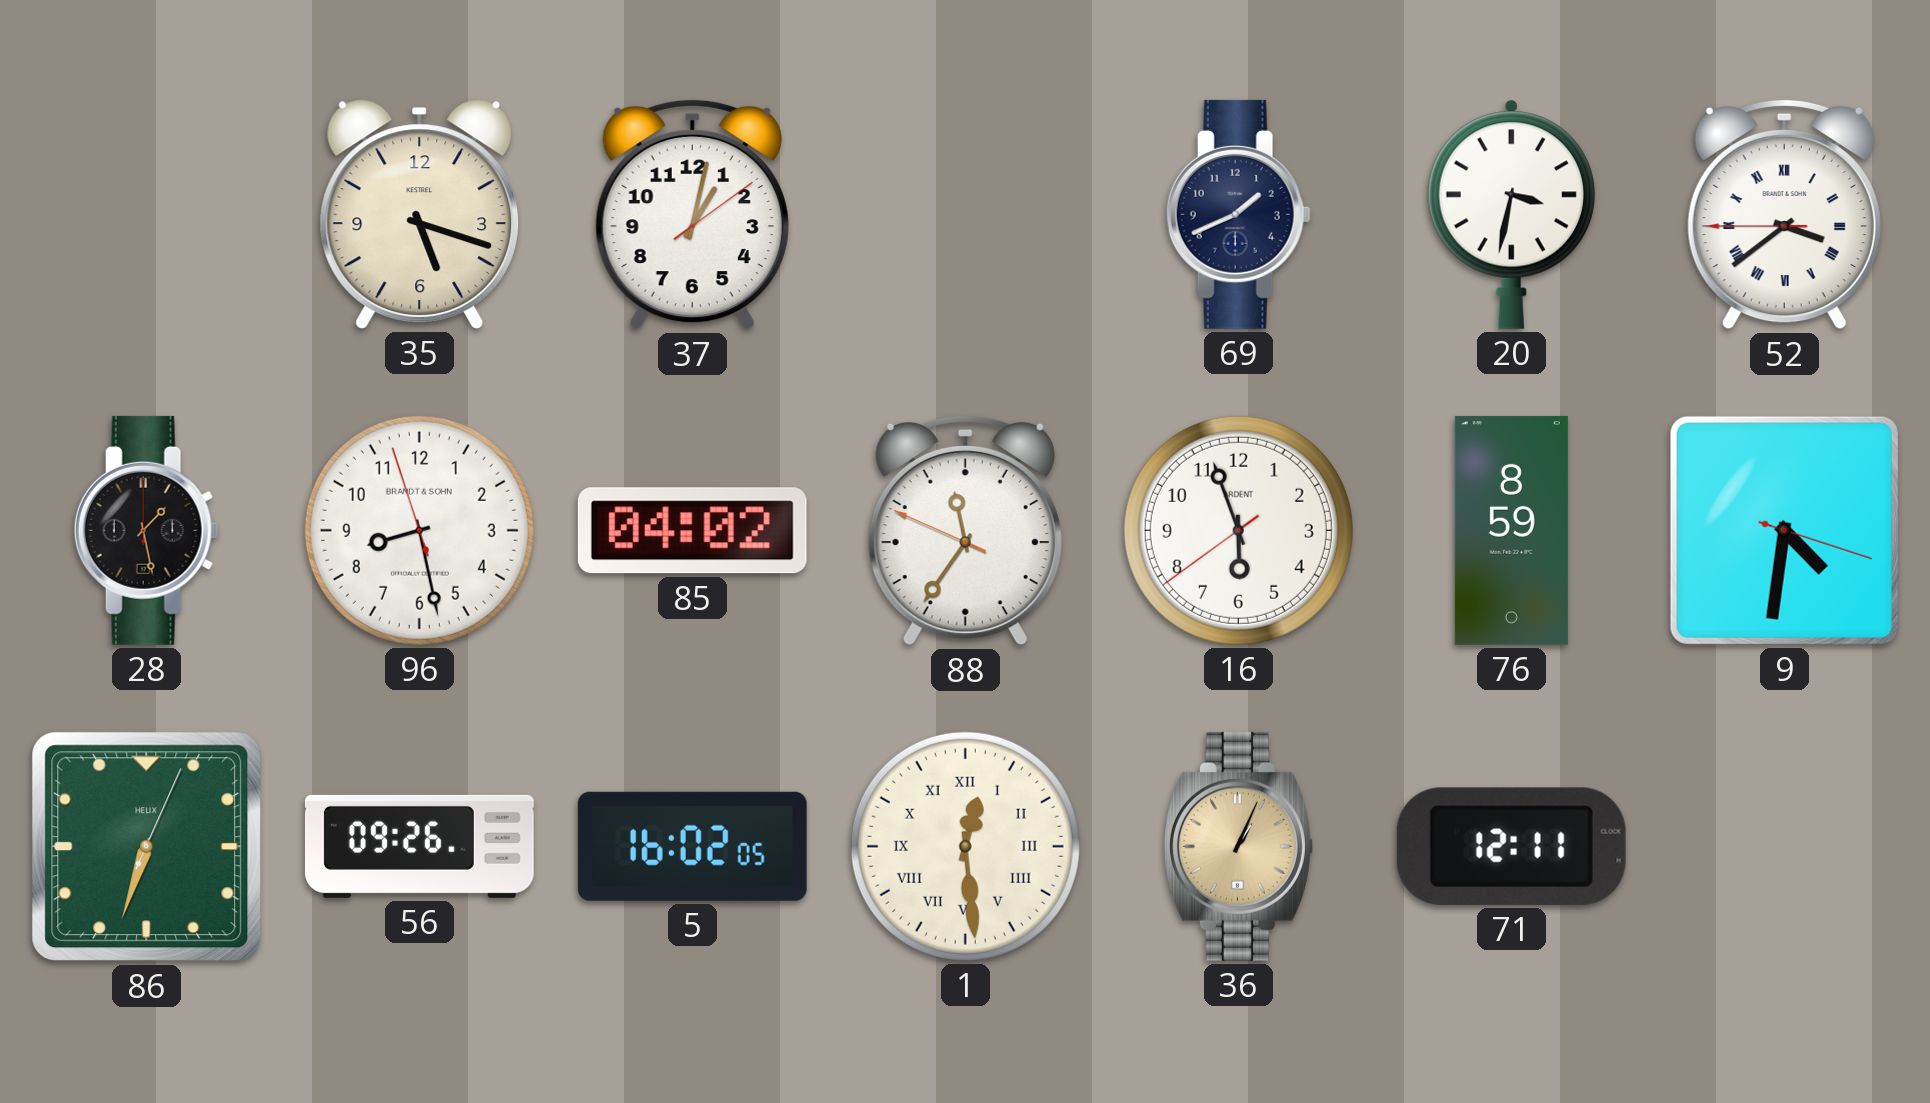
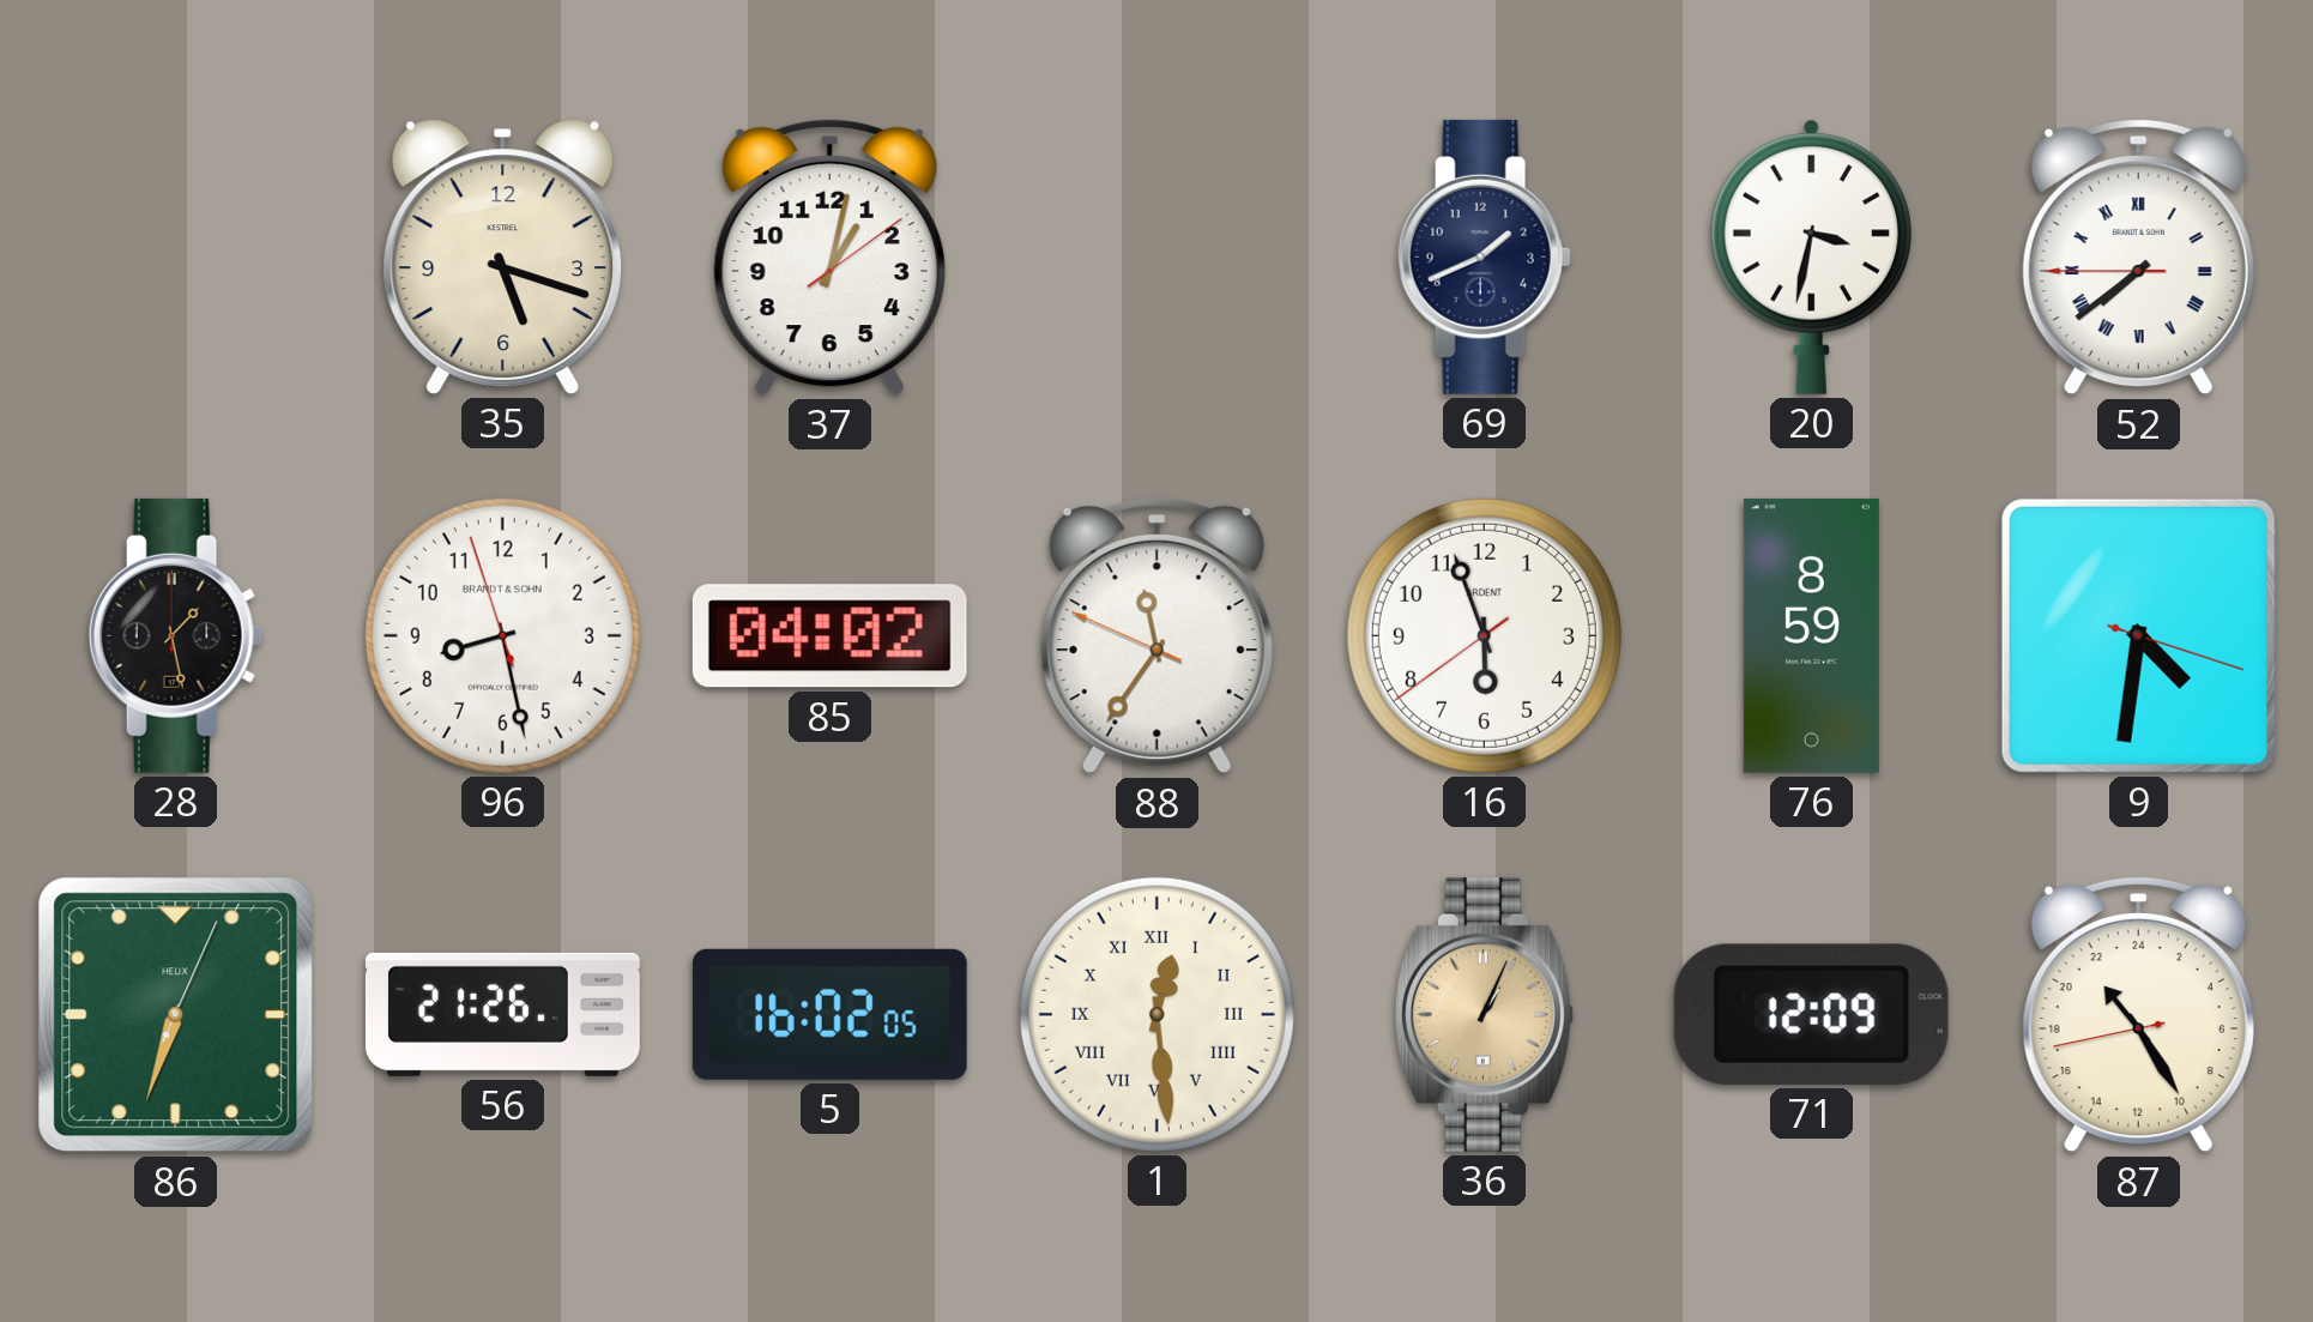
52: 3:38 -> 7:38 (2138, 256)
56: 09:26 -> 21:26 (502, 1014)
71: 12:11 -> 12:09 (1811, 1014)
87: none -> 21:24 (2138, 1014)
